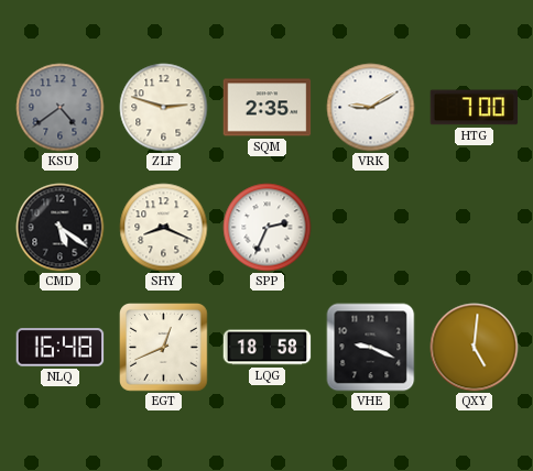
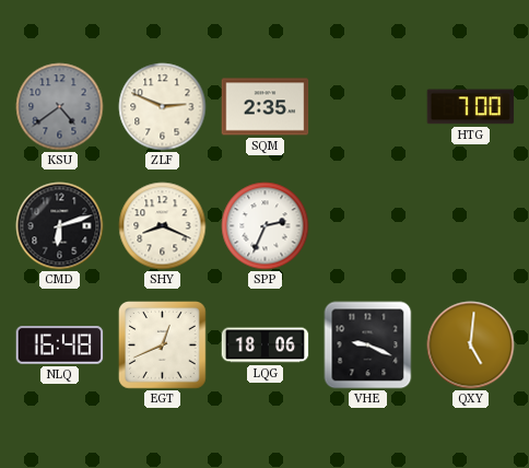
ZLF: 2:48 -> 2:49 (163, 107)
VRK: 9:10 -> none (371, 108)
CMD: 5:21 -> 6:12 (60, 226)
LQG: 18:58 -> 18:06 (266, 346)
